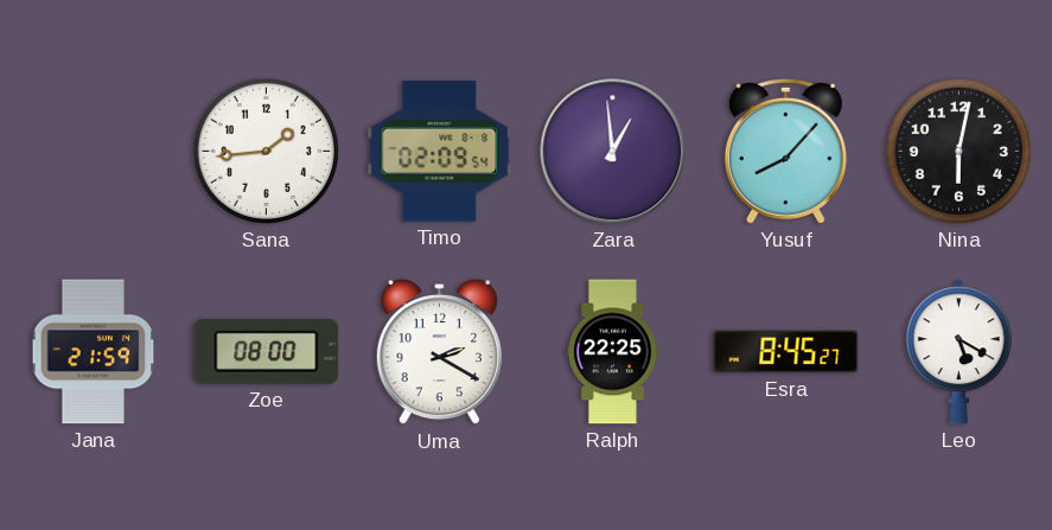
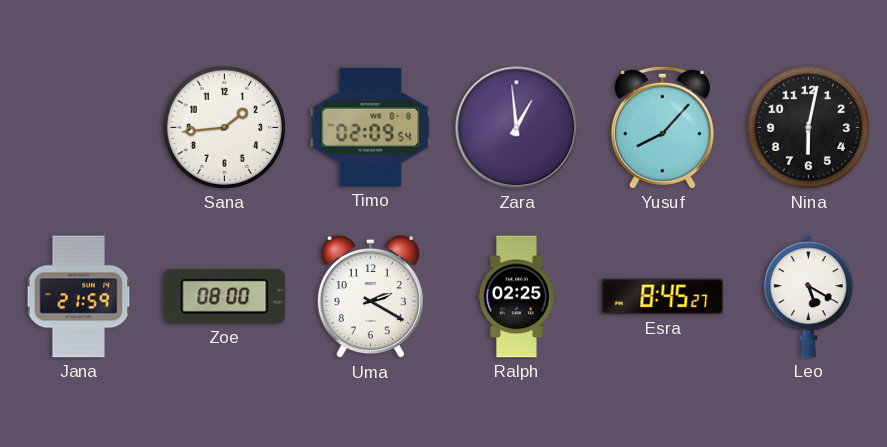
Ralph: 22:25 -> 02:25 (516, 297)
